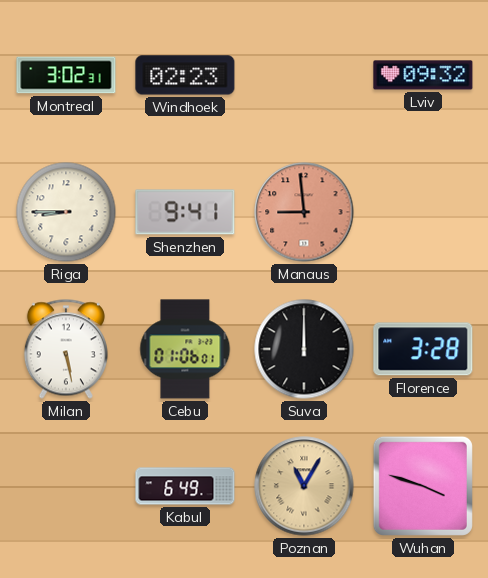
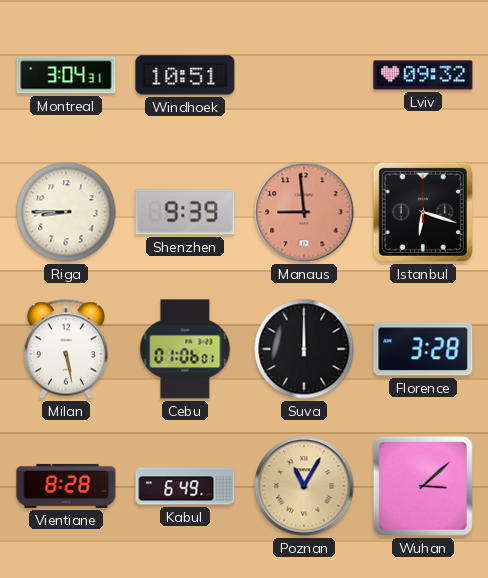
Montreal: 3:02 -> 3:04 (66, 75)
Windhoek: 02:23 -> 10:51 (185, 75)
Shenzhen: 9:41 -> 9:39 (185, 212)
Istanbul: none -> 6:18 (423, 212)
Vientiane: none -> 8:28 (66, 486)
Wuhan: 3:48 -> 3:08 (423, 486)
